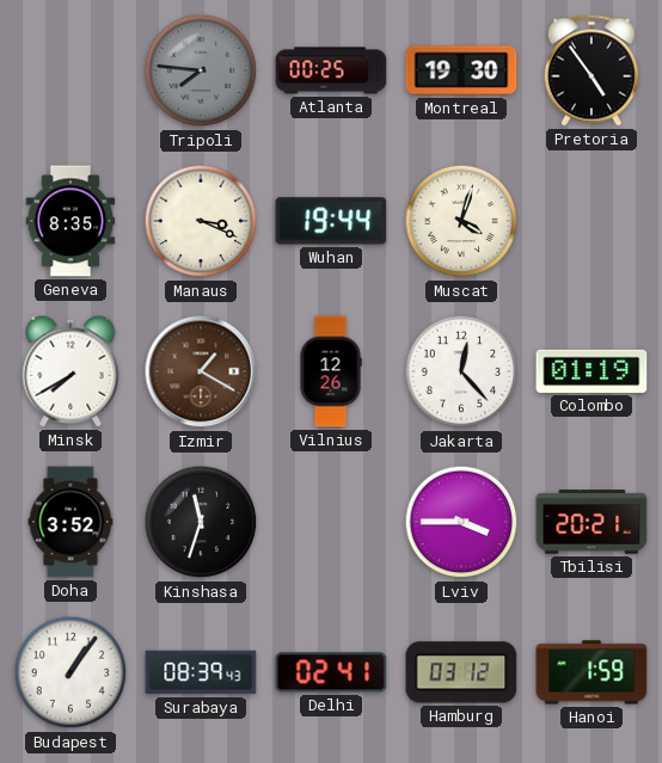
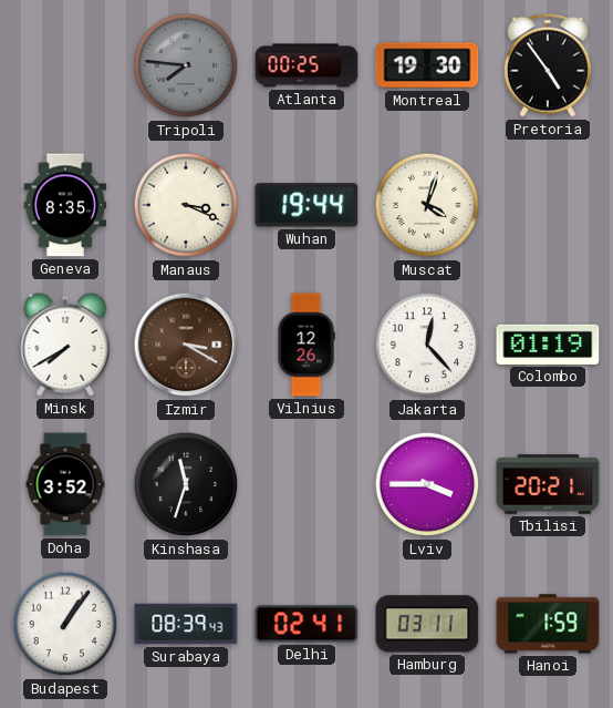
Izmir: 1:20 -> 3:20 (186, 345)
Hamburg: 03:12 -> 03:11 (427, 624)
